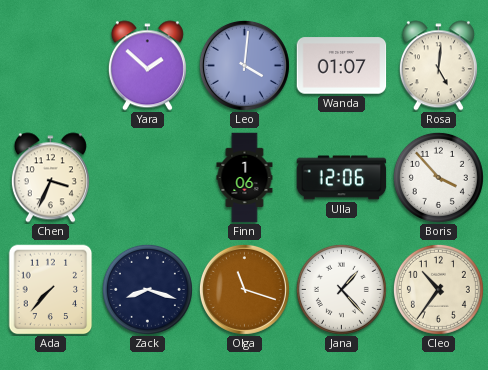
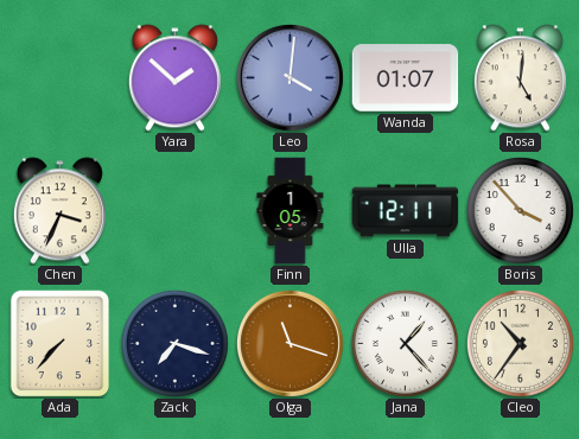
Finn: 1:06 -> 1:05 (291, 211)
Ulla: 12:06 -> 12:11 (406, 211)
Zack: 8:18 -> 7:18 (174, 343)
